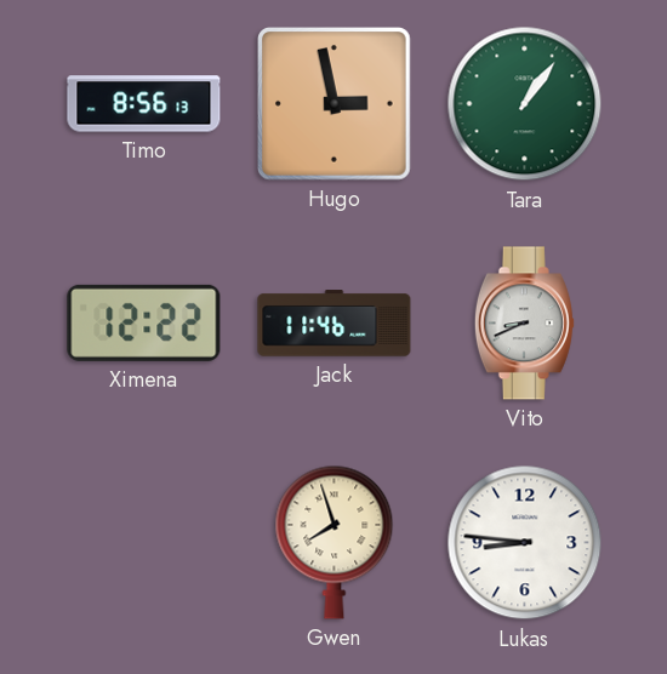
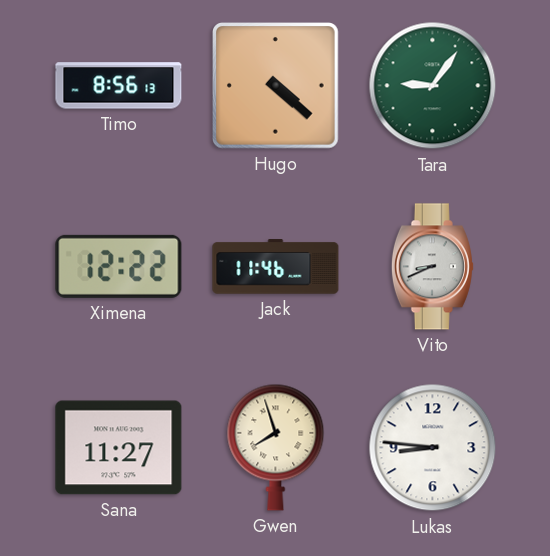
Hugo: 2:58 -> 4:22 (276, 86)
Tara: 1:06 -> 9:06 (433, 86)
Sana: none -> 11:27 (119, 448)
